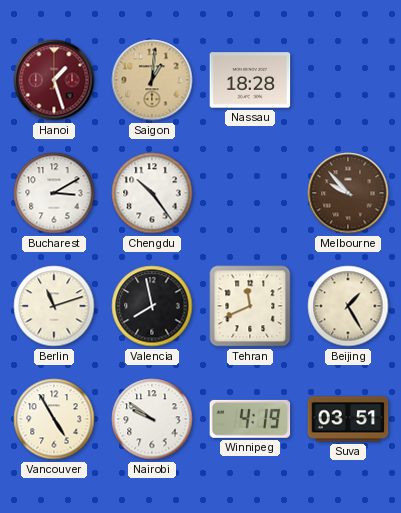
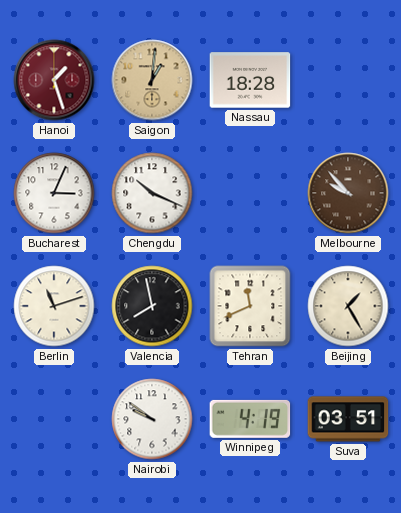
Bucharest: 3:10 -> 3:04 (54, 193)
Chengdu: 10:24 -> 10:19 (152, 193)
Vancouver: 4:55 -> none (54, 419)
